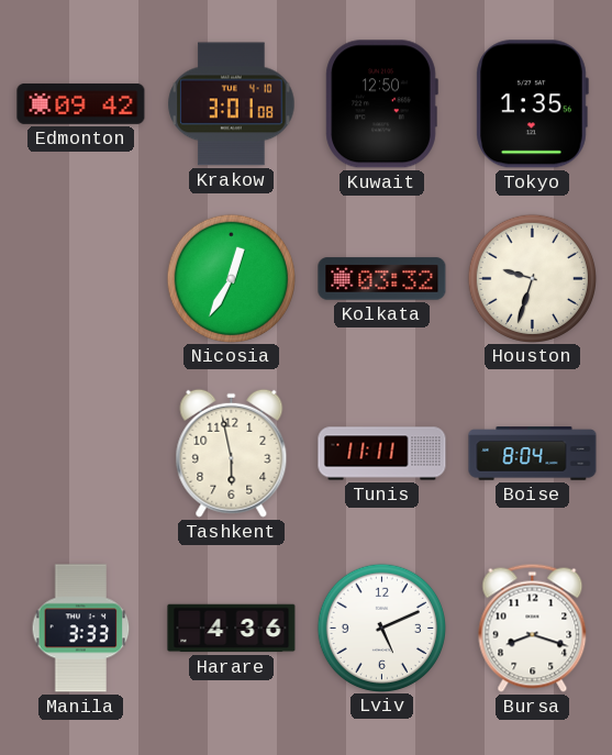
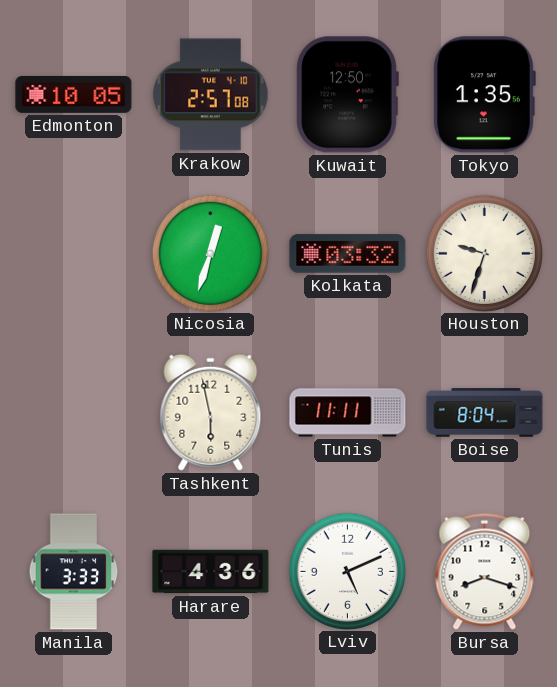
Edmonton: 09:42 -> 10:05 (74, 94)
Krakow: 3:01 -> 2:57 (211, 95)
Nicosia: 12:35 -> 12:33 (210, 253)
